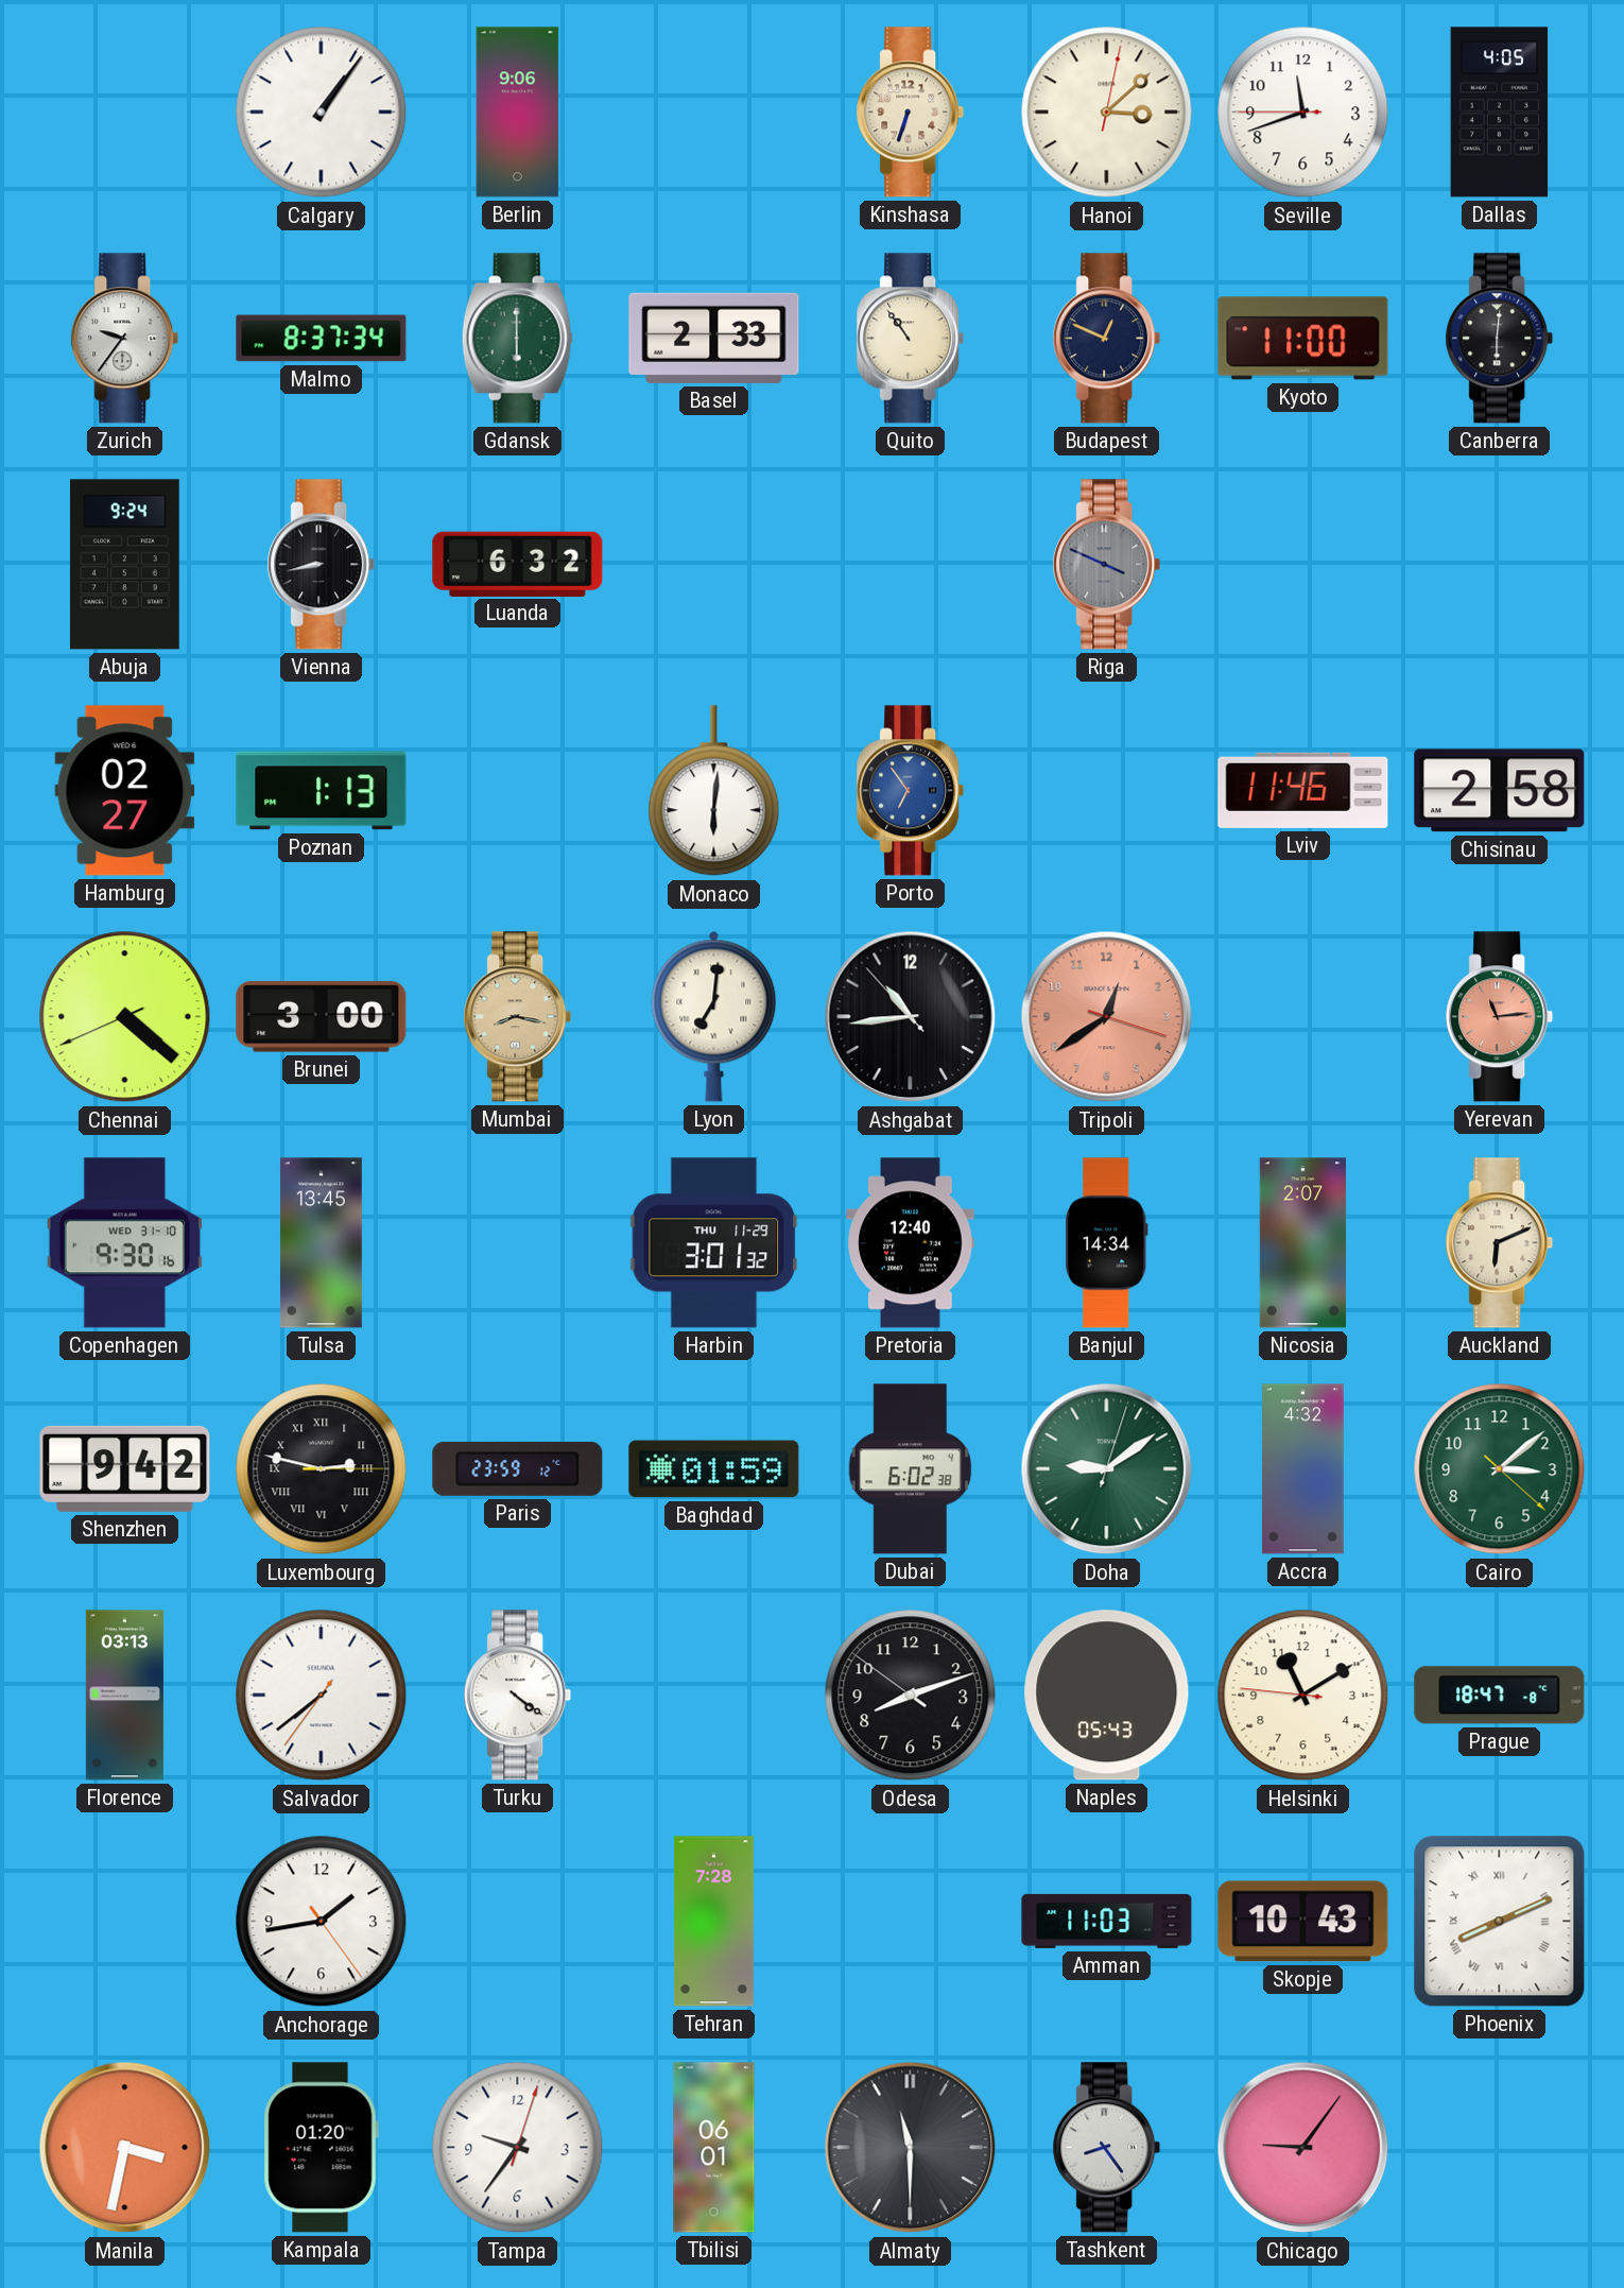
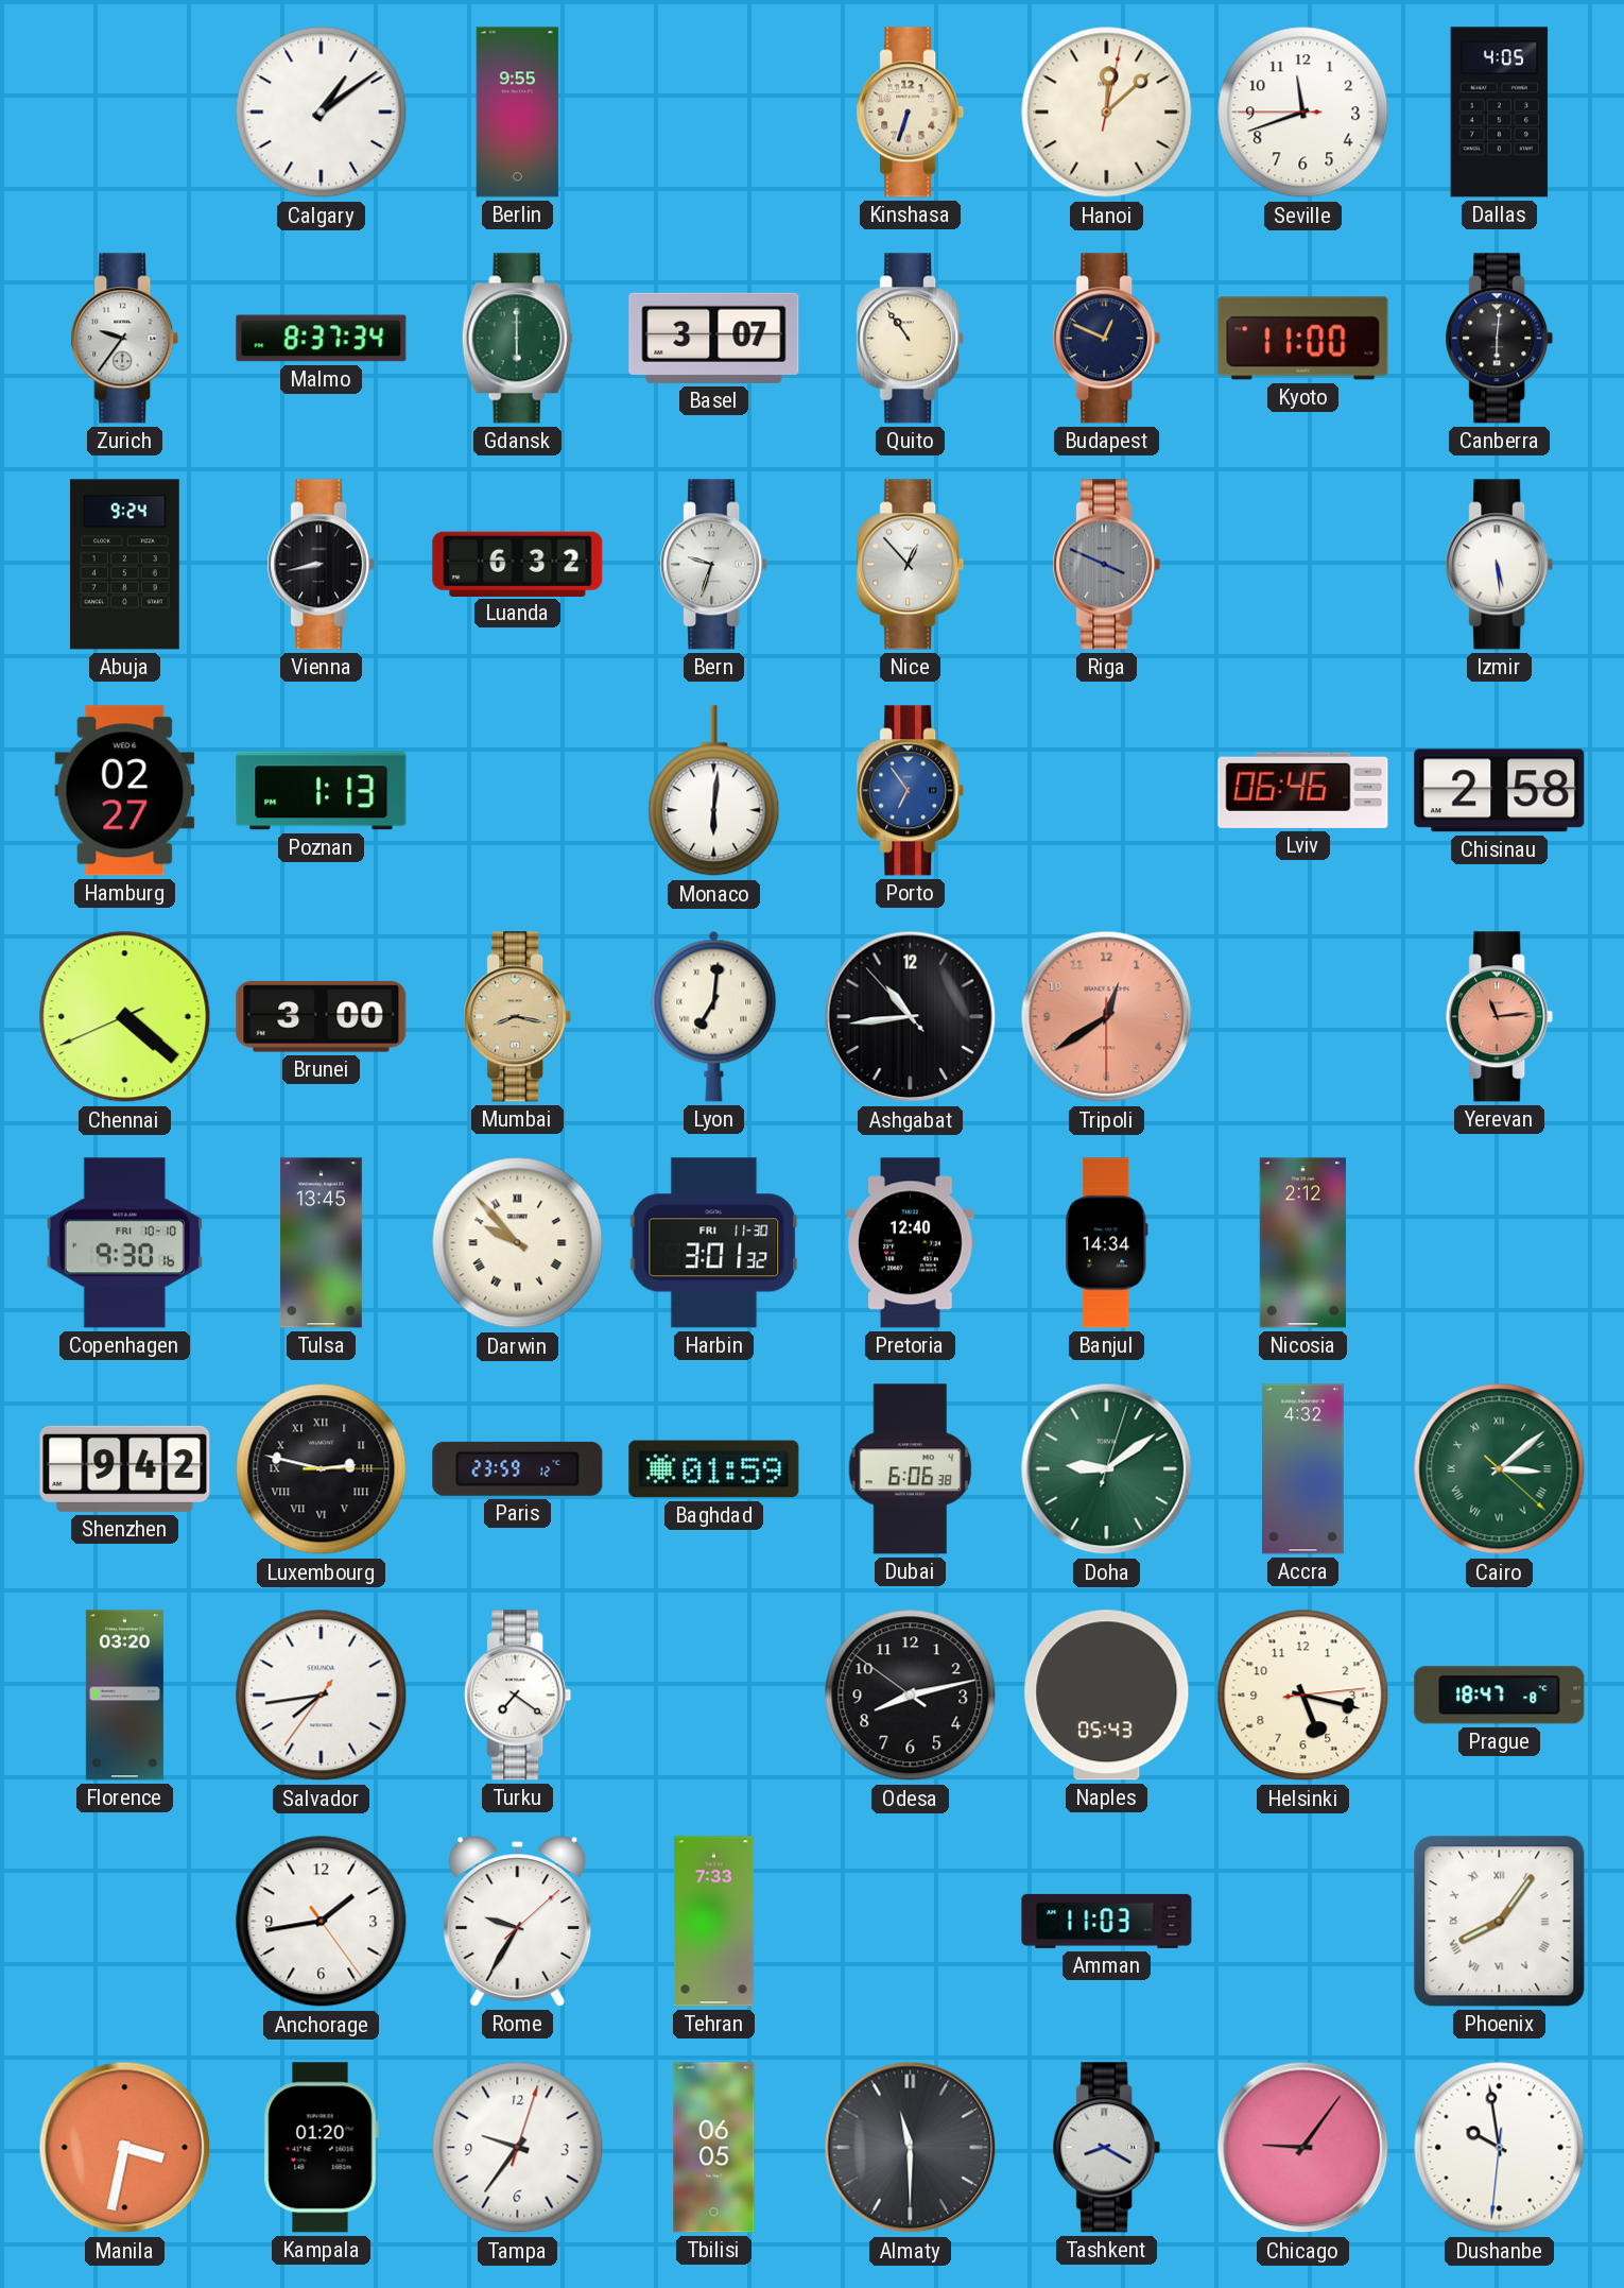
Calgary: 1:06 -> 1:09 (322, 113)
Berlin: 9:06 -> 9:55 (518, 113)
Hanoi: 3:08 -> 12:08 (1107, 113)
Basel: 2:33 -> 3:07 (714, 338)
Bern: none -> 9:33 (714, 565)
Nice: none -> 12:53 (911, 565)
Izmir: none -> 5:29 (1500, 565)
Lviv: 11:46 -> 06:46 (1303, 790)
Tripoli: 12:39:18 -> 12:39:30 (1107, 1017)
Copenhagen date: WED 31-10 -> FRI 10-10 (124, 1243)
Darwin: none -> 9:53 (518, 1243)
Harbin date: THU 11-29 -> FRI 11-30 (714, 1243)
Nicosia: 2:07 -> 2:12 (1302, 1243)
Auckland: 6:11 -> none (1500, 1243)
Dubai: 6:02 -> 6:06 (911, 1469)
Cairo numerals: Arabic -> Roman (1500, 1469)
Florence: 03:13 -> 03:20 (124, 1696)
Salvador: 7:38 -> 7:43 (322, 1696)
Turku: 4:21 -> 7:21 (518, 1696)
Odesa: 8:11 -> 8:12 (911, 1696)
Helsinki: 11:09 -> 5:17 (1303, 1696)
Rome: none -> 9:35 (518, 1922)
Tehran: 7:28 -> 7:33 (714, 1922)
Skopje: 10:43 -> none (1303, 1922)
Phoenix: 8:11 -> 8:06 (1500, 1922)
Tbilisi: 06:01 -> 06:05 (714, 2148)
Tashkent: 8:24 -> 8:20 (1107, 2148)
Dushanbe: none -> 9:58 (1500, 2148)
